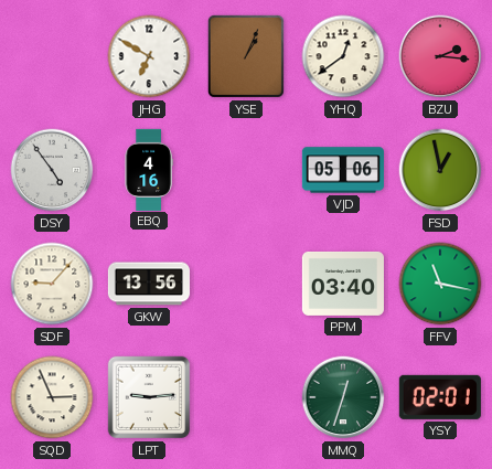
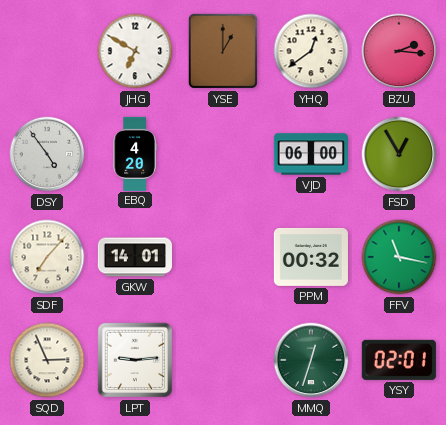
YSE: 1:04 -> 1:00 (223, 51)
EBQ: 4:16 -> 4:20 (135, 153)
VJD: 05:06 -> 06:00 (311, 154)
FSD: 12:58 -> 12:55 (399, 154)
SDF: 9:07 -> 7:07 (47, 257)
GKW: 13:56 -> 14:01 (135, 257)
PPM: 03:40 -> 00:32 (311, 257)
